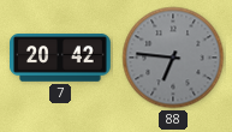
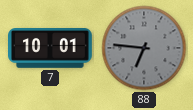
7: 20:42 -> 10:01 (51, 49)
